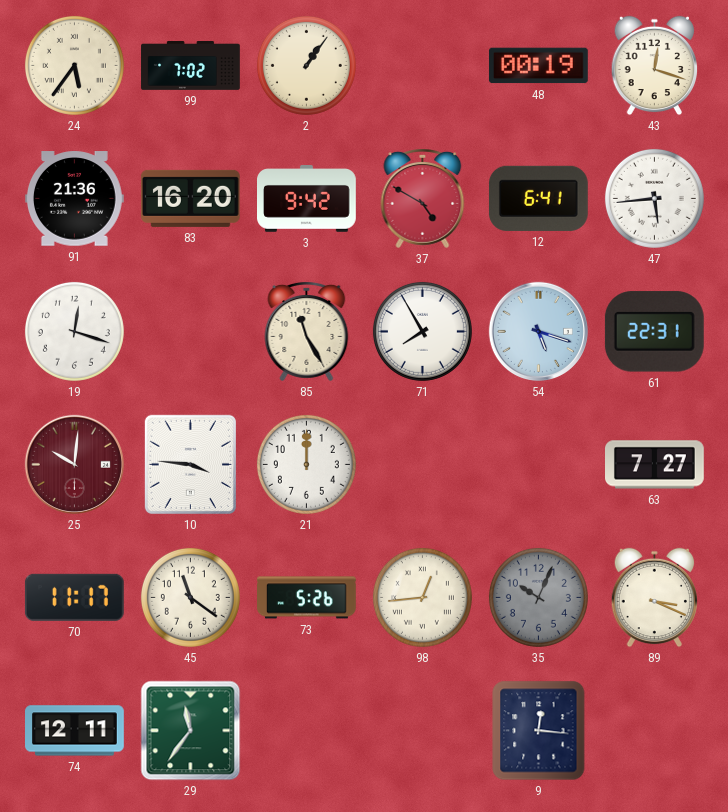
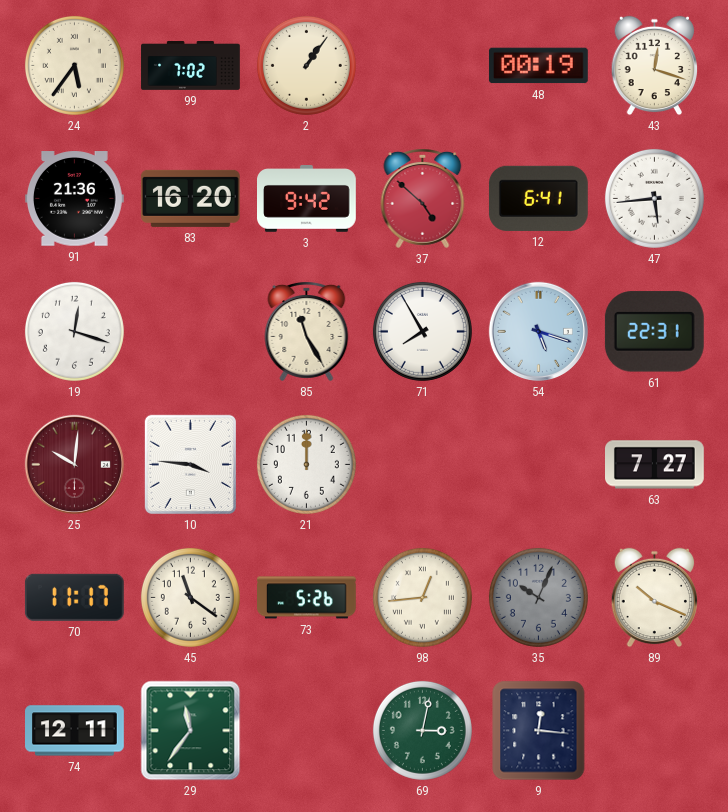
37: 4:50 -> 4:52 (423, 199)
89: 3:19 -> 10:19 (654, 598)
69: none -> 3:02 (422, 730)
